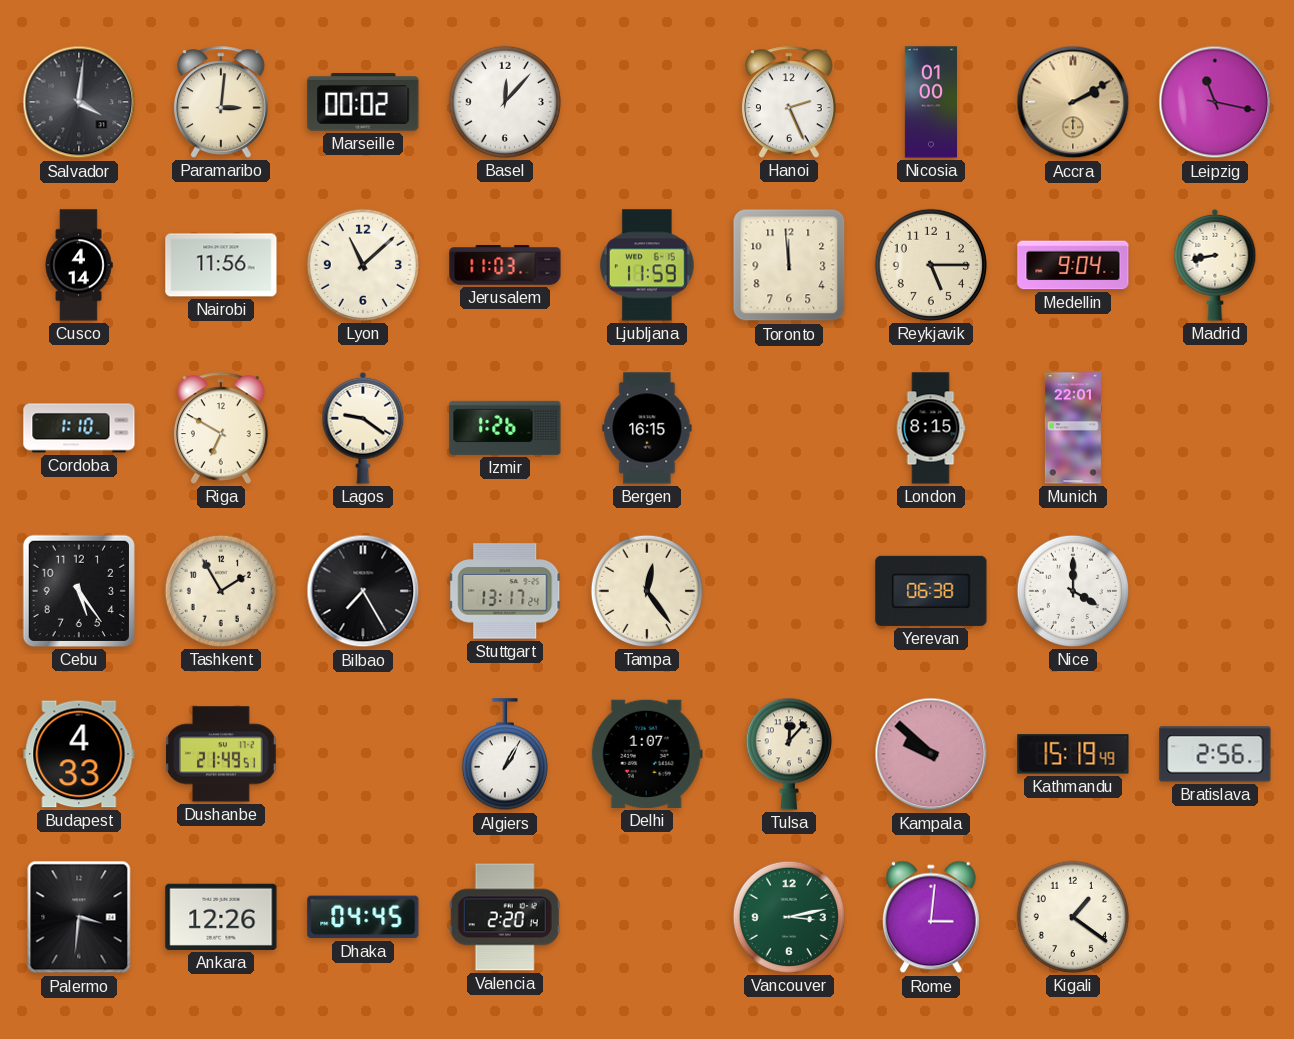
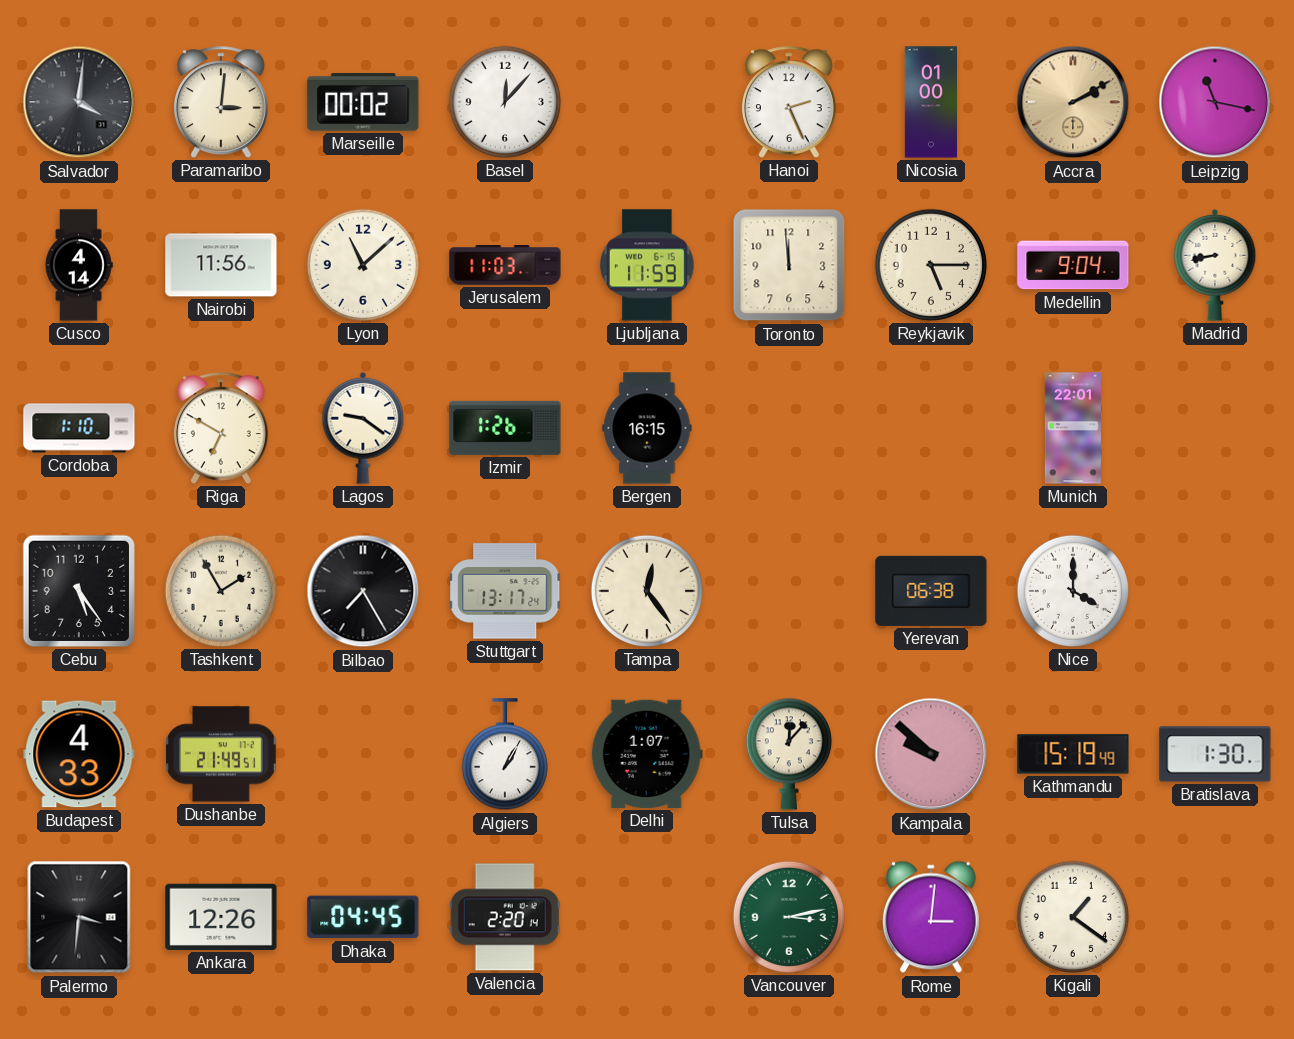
London: 8:15 -> none (931, 428)
Bratislava: 2:56 -> 1:30 (1215, 754)
